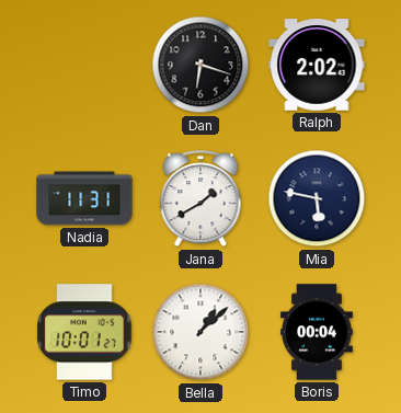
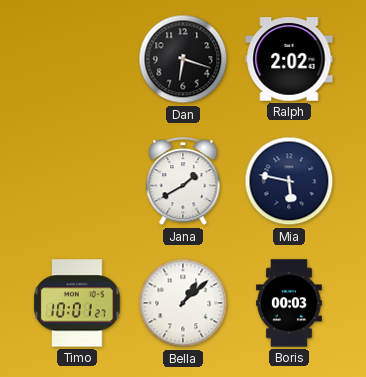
Nadia: 11:31 -> none (84, 198)
Boris: 00:04 -> 00:03 (290, 303)
